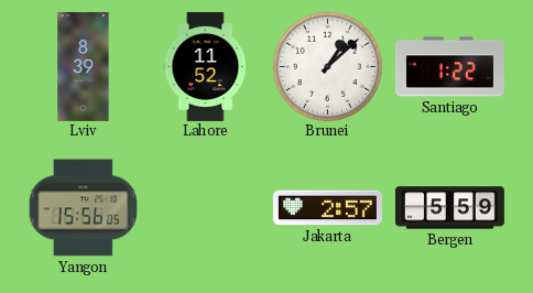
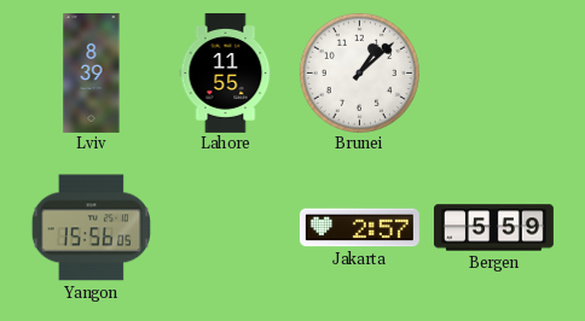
Lahore: 11:52 -> 11:55 (226, 72)
Santiago: 1:22 -> none (449, 67)
